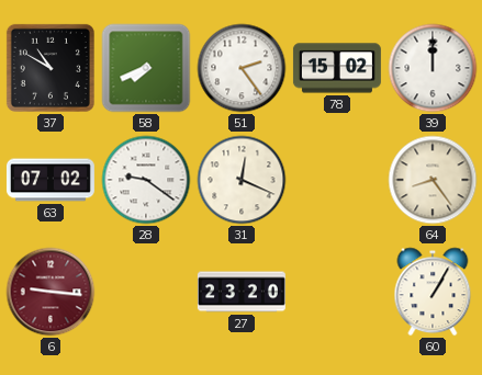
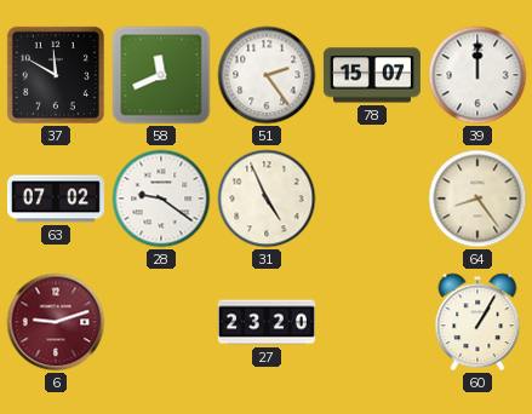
37: 10:50 -> 11:50 (56, 75)
58: 7:41 -> 11:41 (161, 75)
78: 15:02 -> 15:07 (372, 75)
31: 12:19 -> 4:56 (267, 199)
6: 9:16 -> 9:12 (56, 322)
